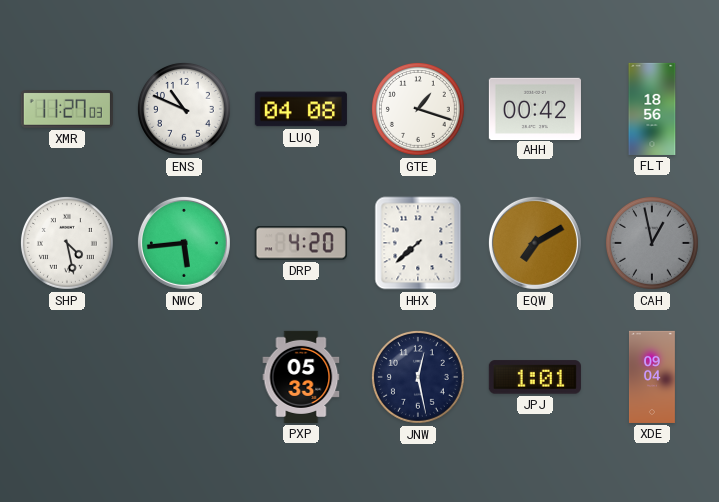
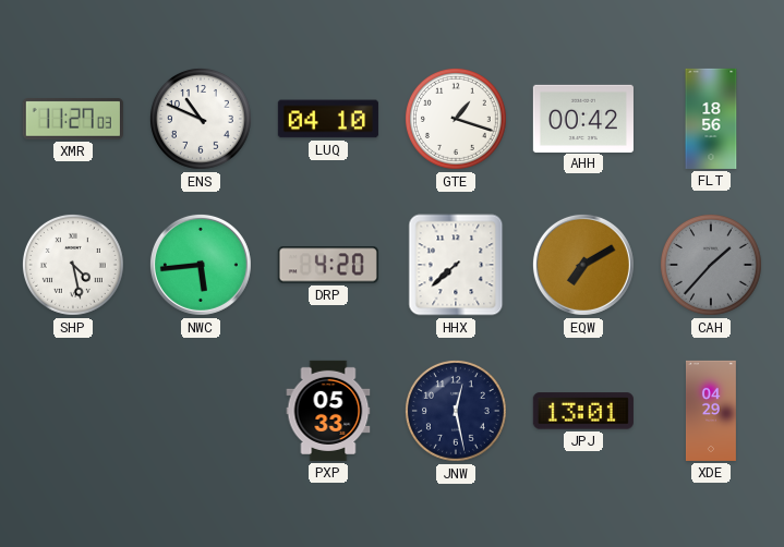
LUQ: 04:08 -> 04:10 (328, 119)
CAH: 12:58 -> 1:37 (711, 265)
JPJ: 1:01 -> 13:01 (583, 411)
XDE: 09:04 -> 04:29 (711, 411)
